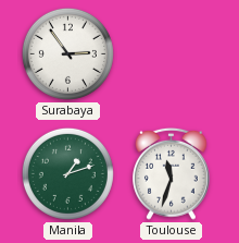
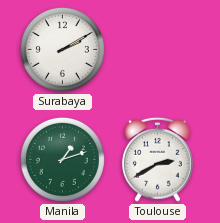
Surabaya: 2:54 -> 2:10 (62, 49)
Toulouse: 11:33 -> 2:40 (158, 159)
